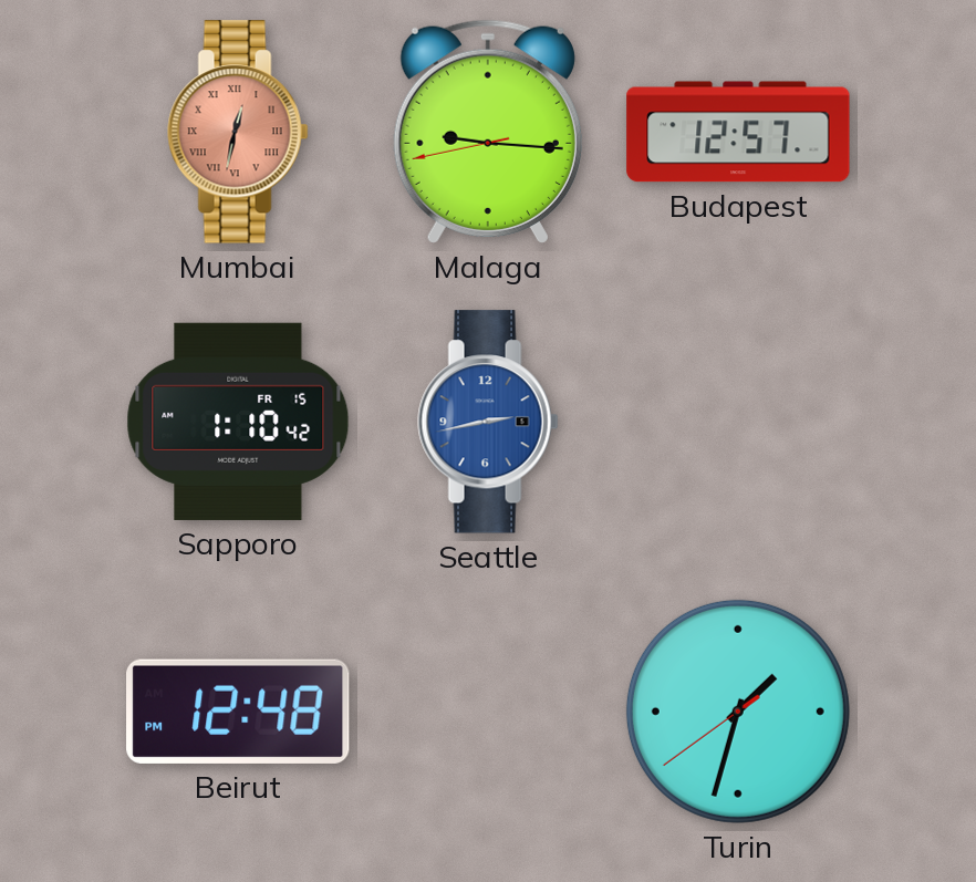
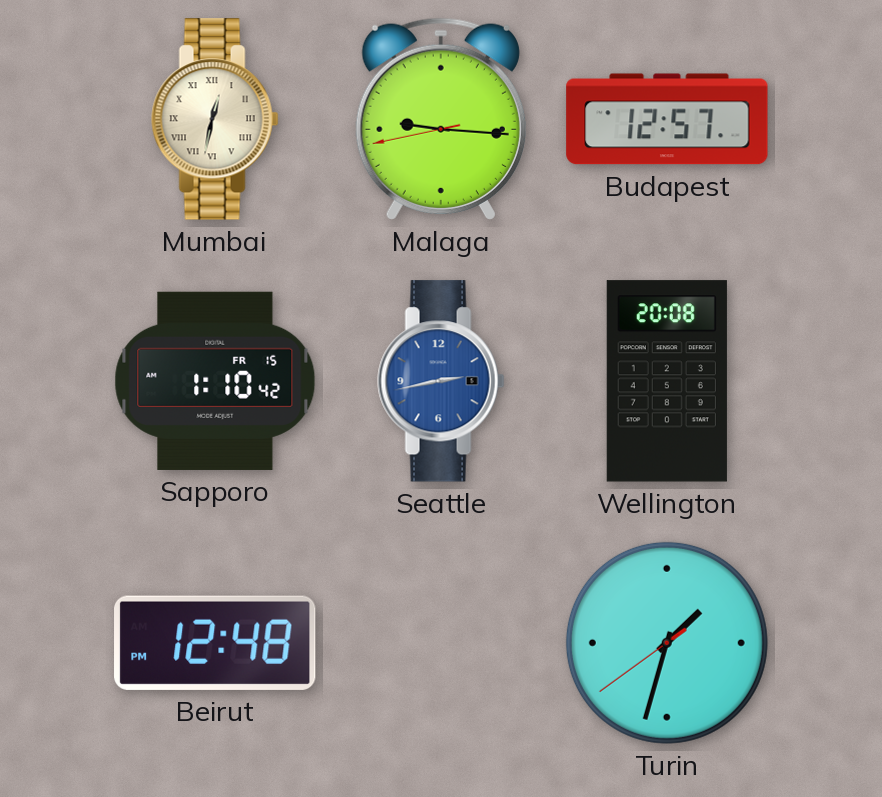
Mumbai dial: salmon -> cream (215, 119)
Wellington: none -> 20:08 (667, 381)
